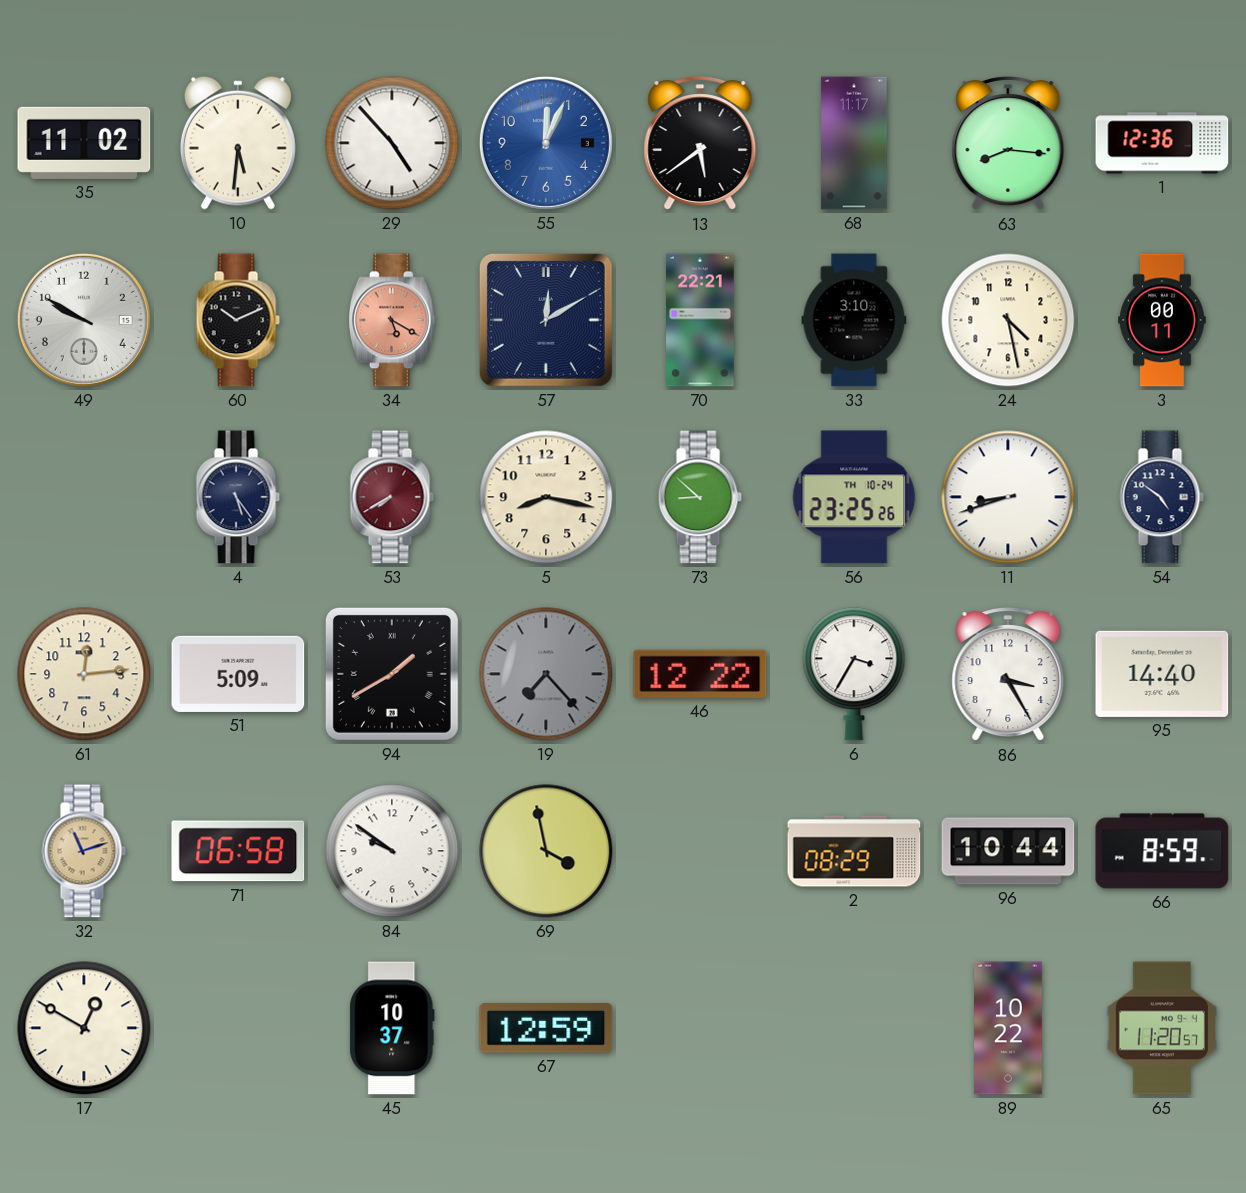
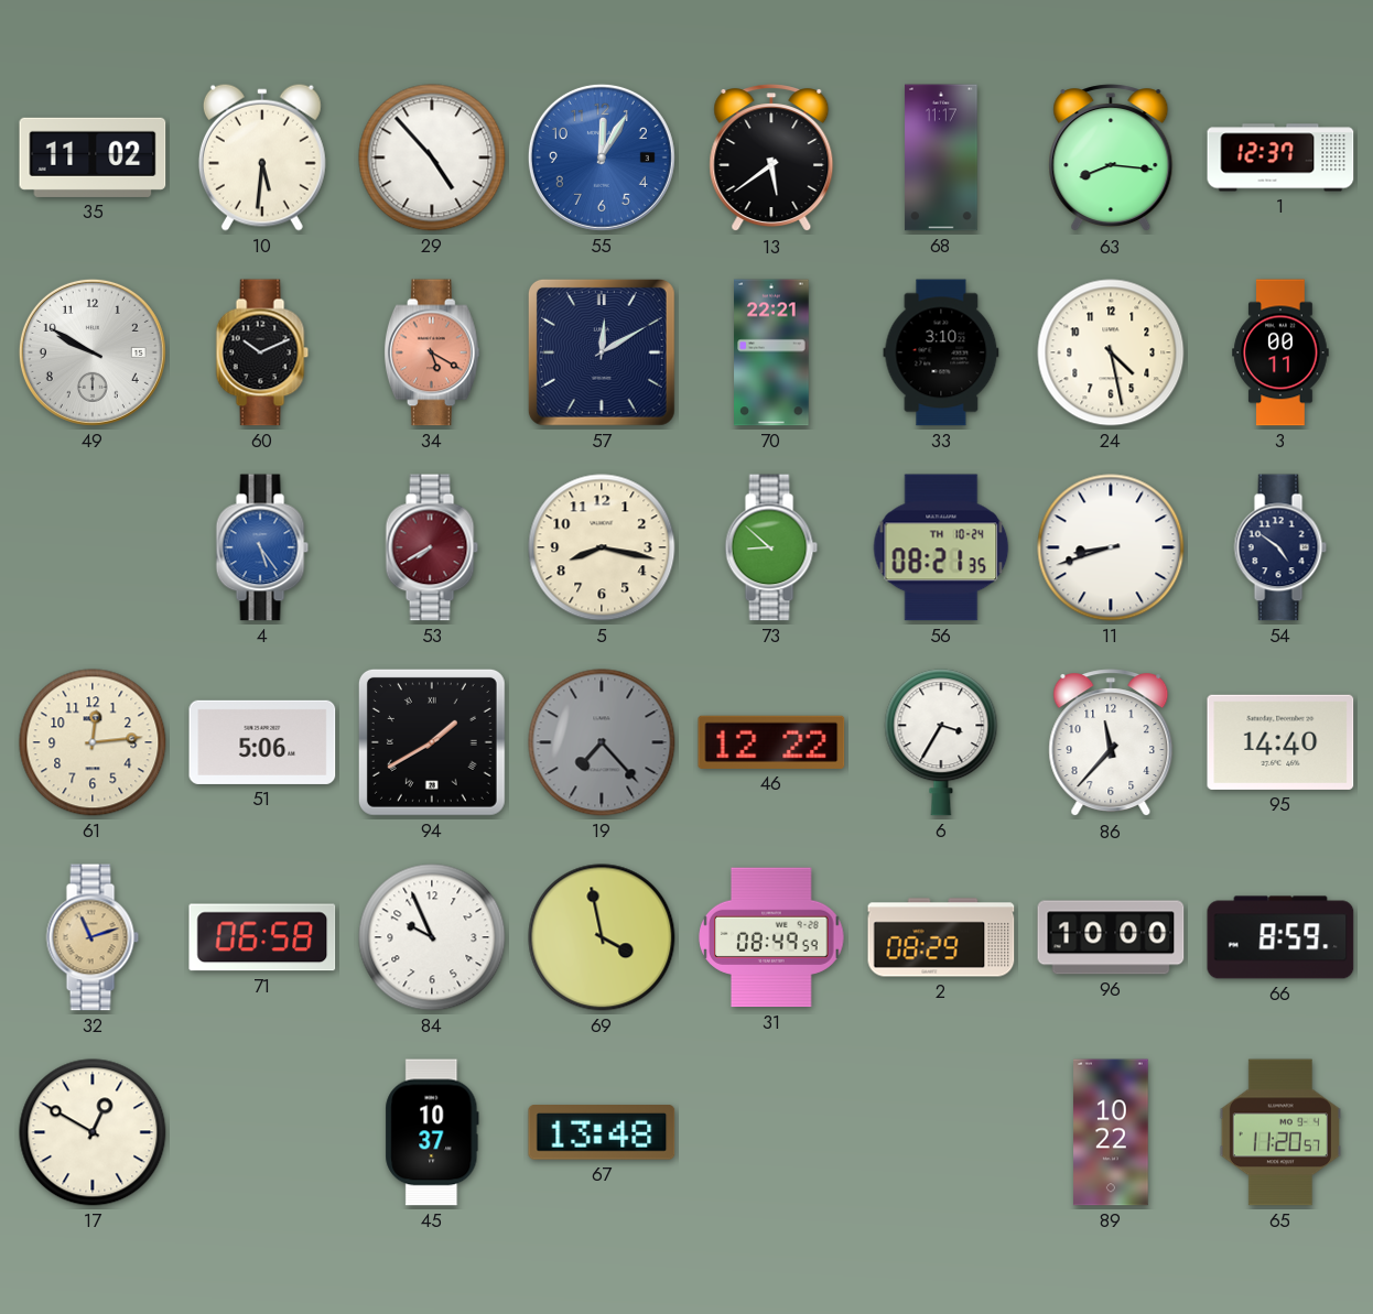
55: 12:04 -> 12:05 (602, 158)
1: 12:36 -> 12:37 (1280, 158)
4 dial: navy -> blue (262, 547)
56: 23:25 -> 08:21 (941, 547)
51: 5:09 -> 5:06 (262, 742)
86: 3:25 -> 11:37 (1111, 743)
84: 9:51 -> 9:56 (432, 937)
31: none -> 08:49 (771, 937)
96: 10:44 -> 10:00 (1111, 937)
67: 12:59 -> 13:48 (602, 1133)
